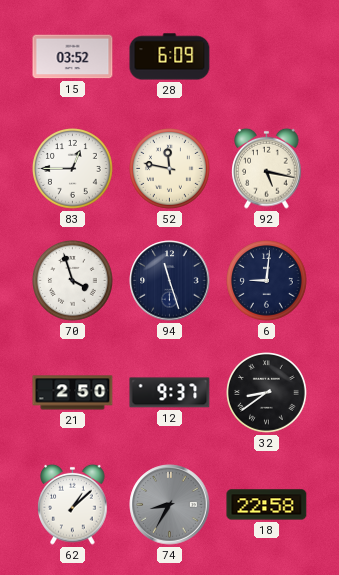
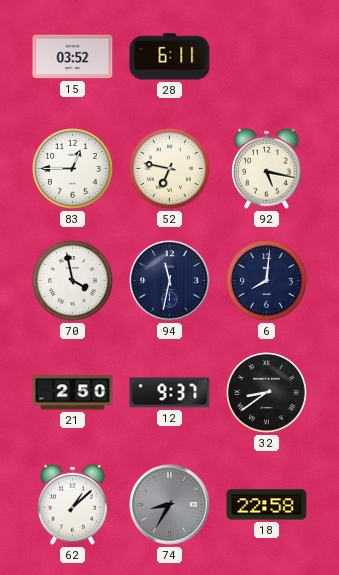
28: 6:09 -> 6:11 (170, 57)
52: 11:47 -> 6:47 (170, 169)
70: 3:57 -> 3:58 (73, 281)
94: 11:27 -> 11:32 (170, 281)
6: 9:01 -> 8:01 (267, 281)
